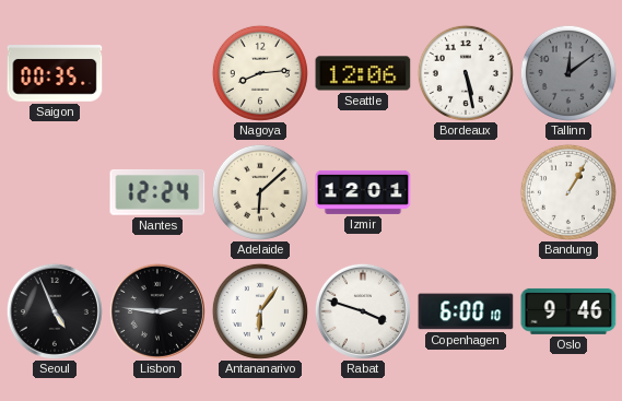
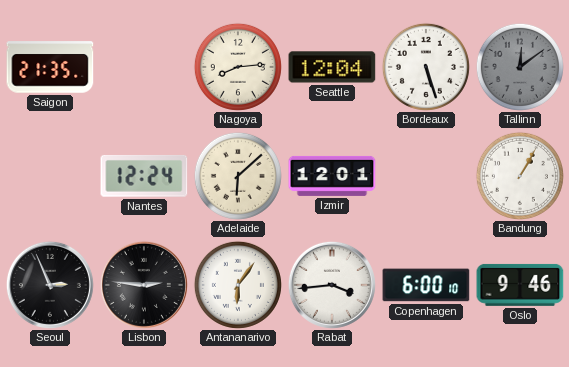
Saigon: 00:35 -> 21:35 (50, 67)
Seattle: 12:06 -> 12:04 (332, 67)
Bordeaux: 5:28 -> 5:27 (426, 67)
Seoul: 4:56 -> 2:56 (50, 285)
Rabat: 3:48 -> 3:44 (332, 285)
